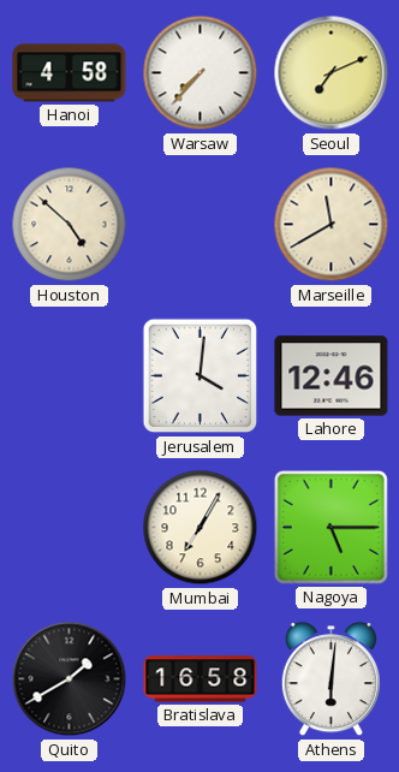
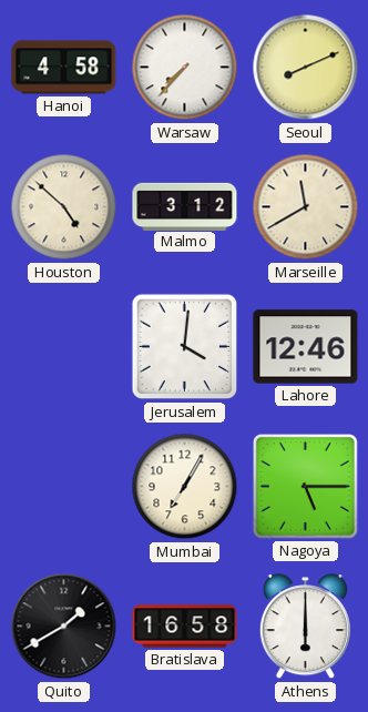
Seoul: 7:11 -> 8:11 (306, 68)
Malmo: none -> 3:12 (185, 206)
Athens: 6:01 -> 6:00 (305, 627)
